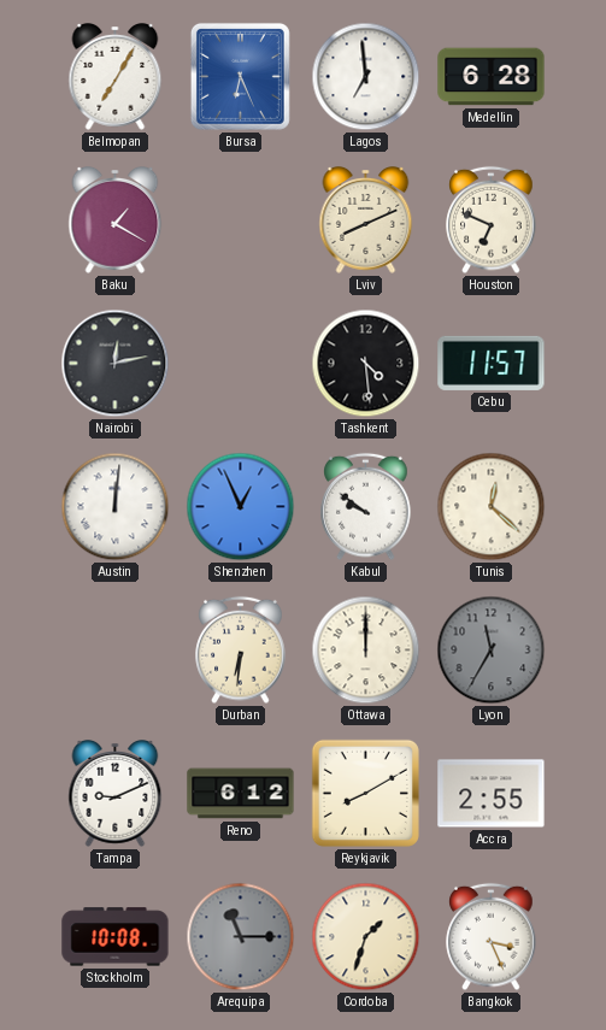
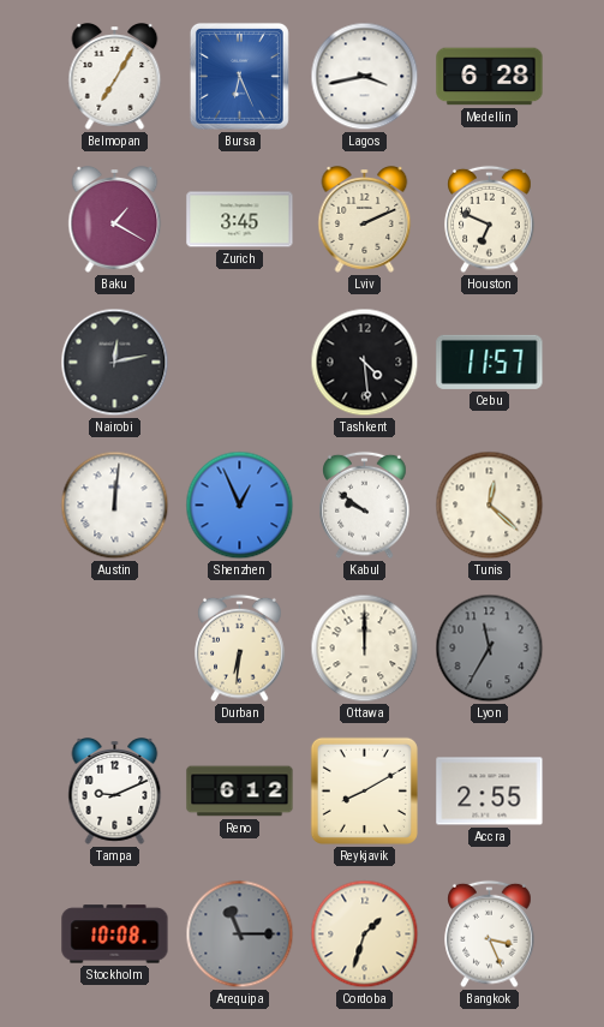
Lagos: 6:59 -> 3:43 (365, 77)
Zurich: none -> 3:45 (240, 220)
Lviv: 8:11 -> 2:11 (365, 220)
